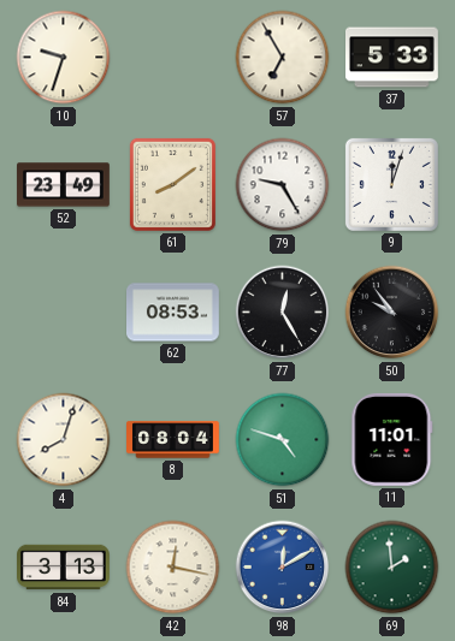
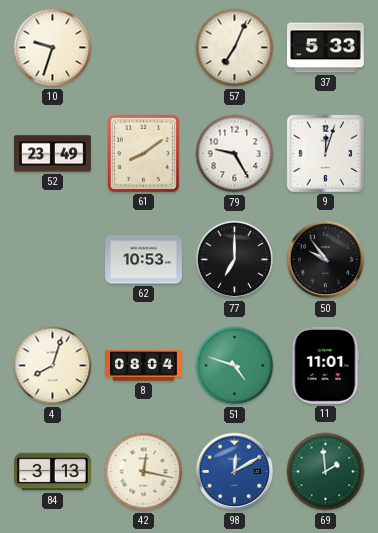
57: 6:55 -> 7:04 (235, 48)
62: 08:53 -> 10:53 (144, 260)
77: 12:25 -> 7:00 (235, 260)
